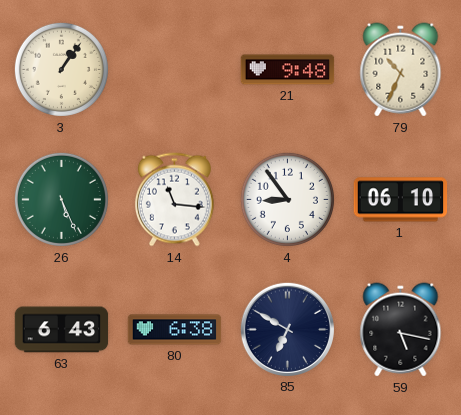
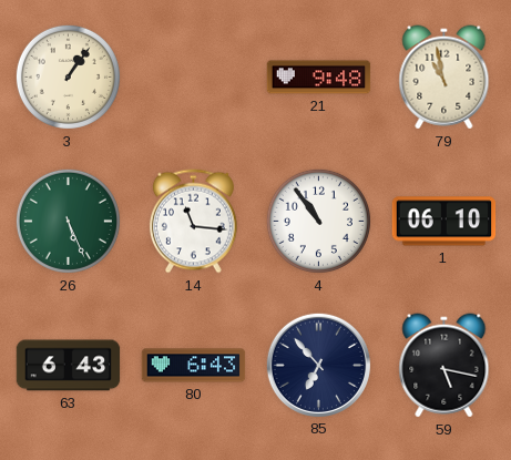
79: 10:34 -> 10:58 (444, 78)
4: 8:54 -> 10:54 (318, 221)
80: 6:38 -> 6:43 (194, 366)
85: 6:50 -> 6:53 (318, 365)
